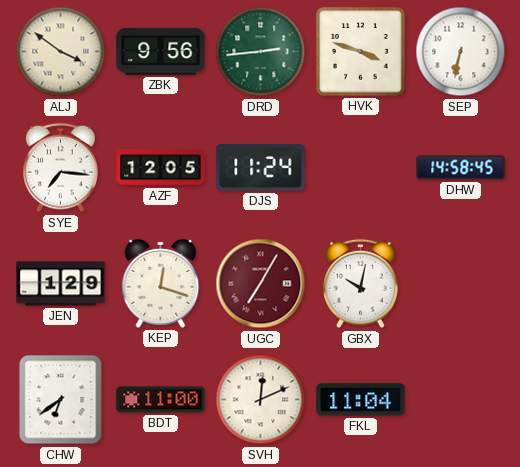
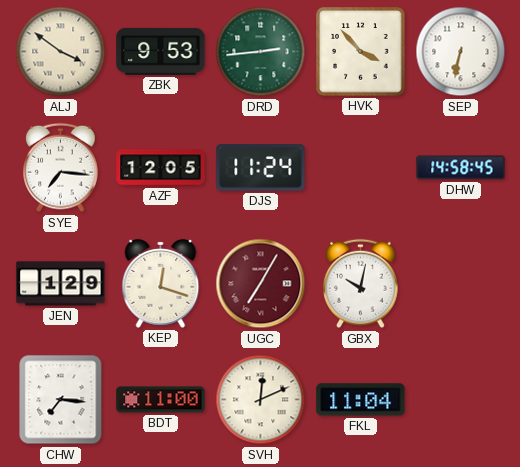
ZBK: 9:56 -> 9:53 (161, 51)
HVK: 3:48 -> 3:53 (361, 52)
CHW: 6:39 -> 7:16 (61, 400)
